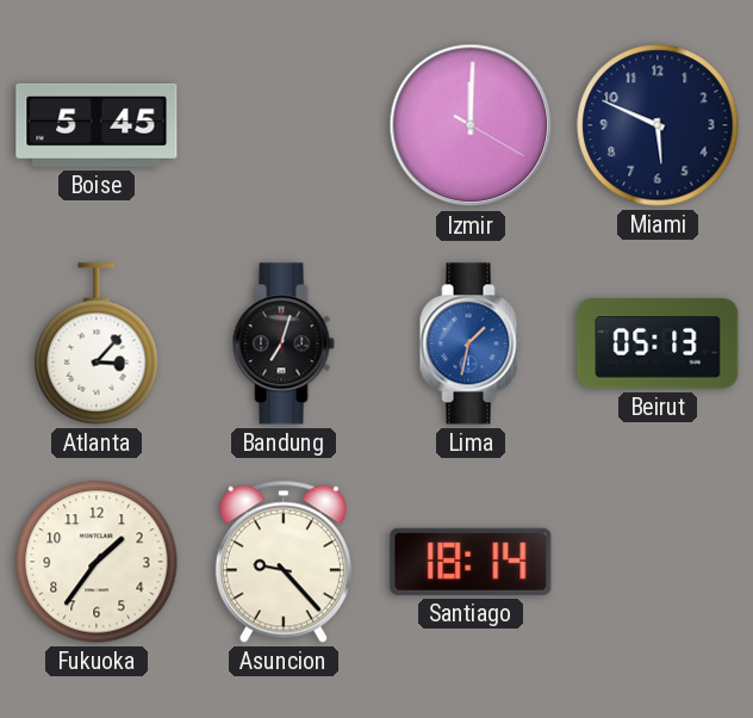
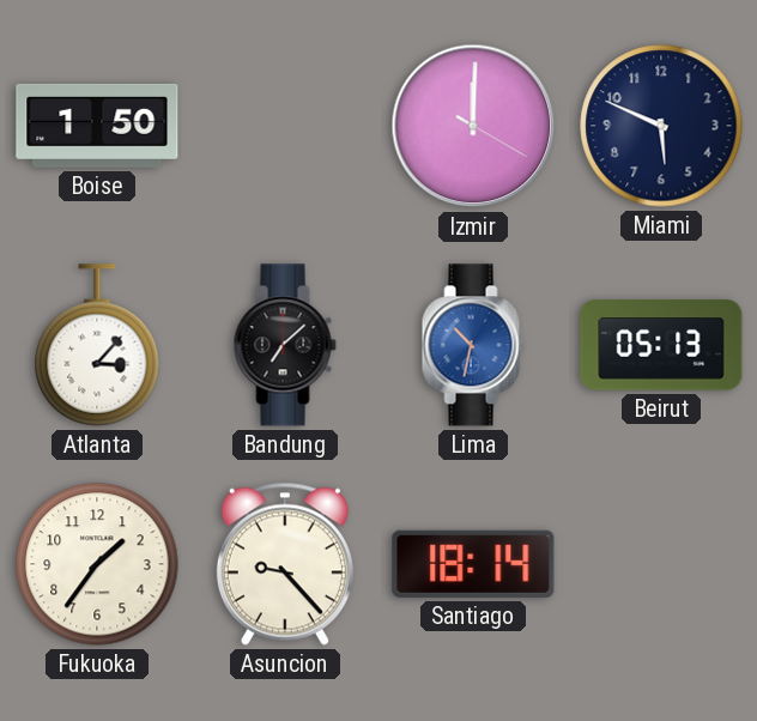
Boise: 5:45 -> 1:50 (97, 126)
Bandung: 7:03 -> 7:08 (285, 345)
Lima: 1:32 -> 10:32 (473, 345)
